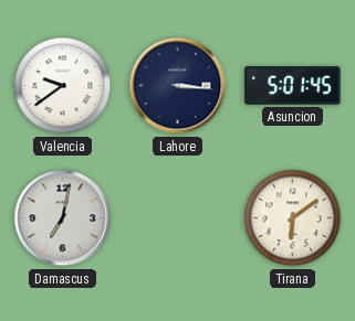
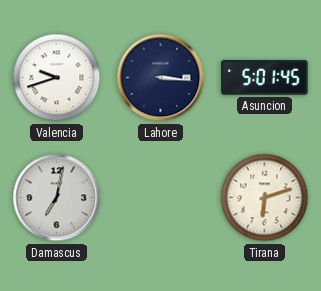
Valencia: 9:39 -> 9:42 (57, 78)
Tirana: 6:09 -> 6:12 (265, 198)
